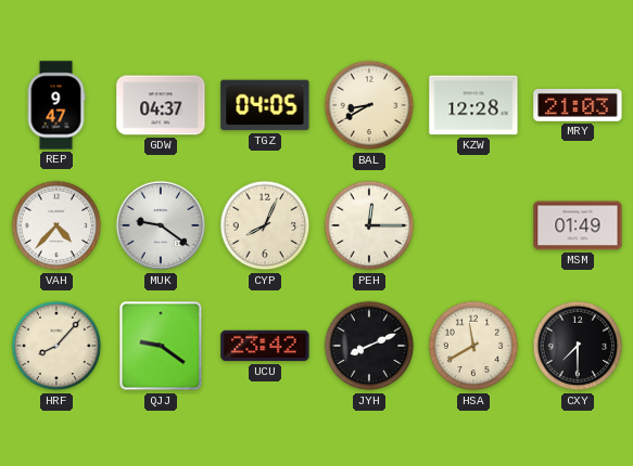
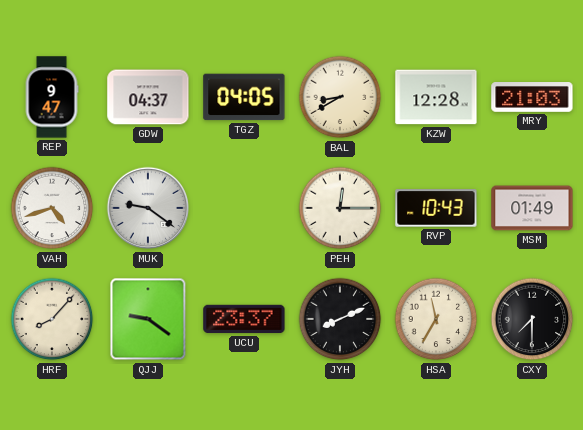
VAH: 4:37 -> 4:42 (52, 208)
CYP: 8:04 -> none (265, 225)
RVP: none -> 10:43 (436, 208)
UCU: 23:42 -> 23:37 (244, 319)
HSA: 11:40 -> 11:35 (436, 319)
